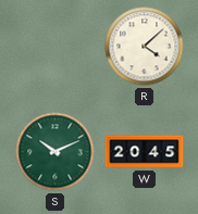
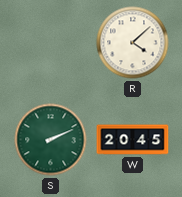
S: 10:11 -> 2:11 (51, 140)
